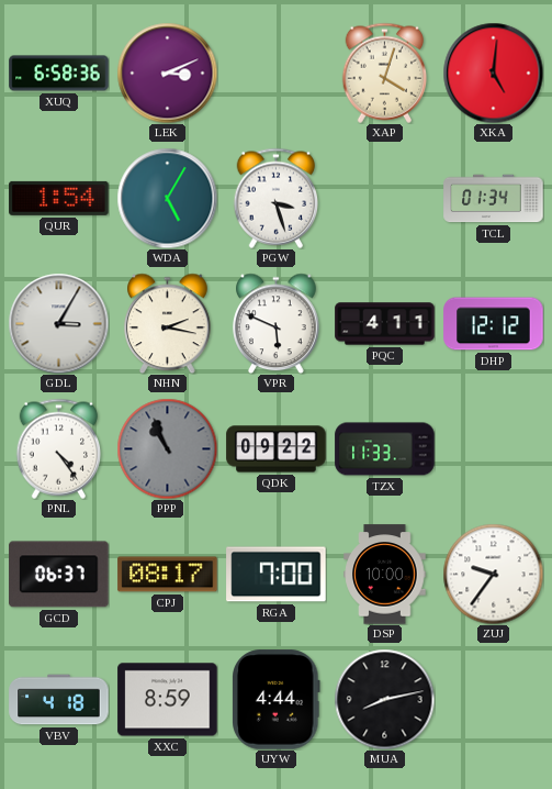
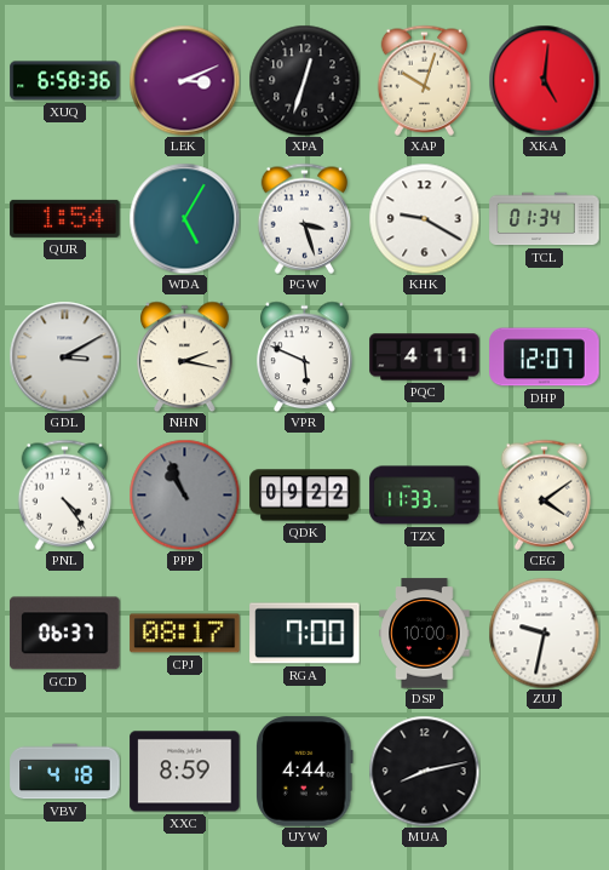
XPA: none -> 12:33 (304, 80)
XAP: 4:03 -> 10:03 (425, 80)
KHK: none -> 9:20 (424, 218)
GDL: 3:05 -> 3:10 (64, 356)
DHP: 12:12 -> 12:07 (545, 357)
CEG: none -> 4:09 (545, 494)
ZUJ: 9:36 -> 9:32 (544, 633)
